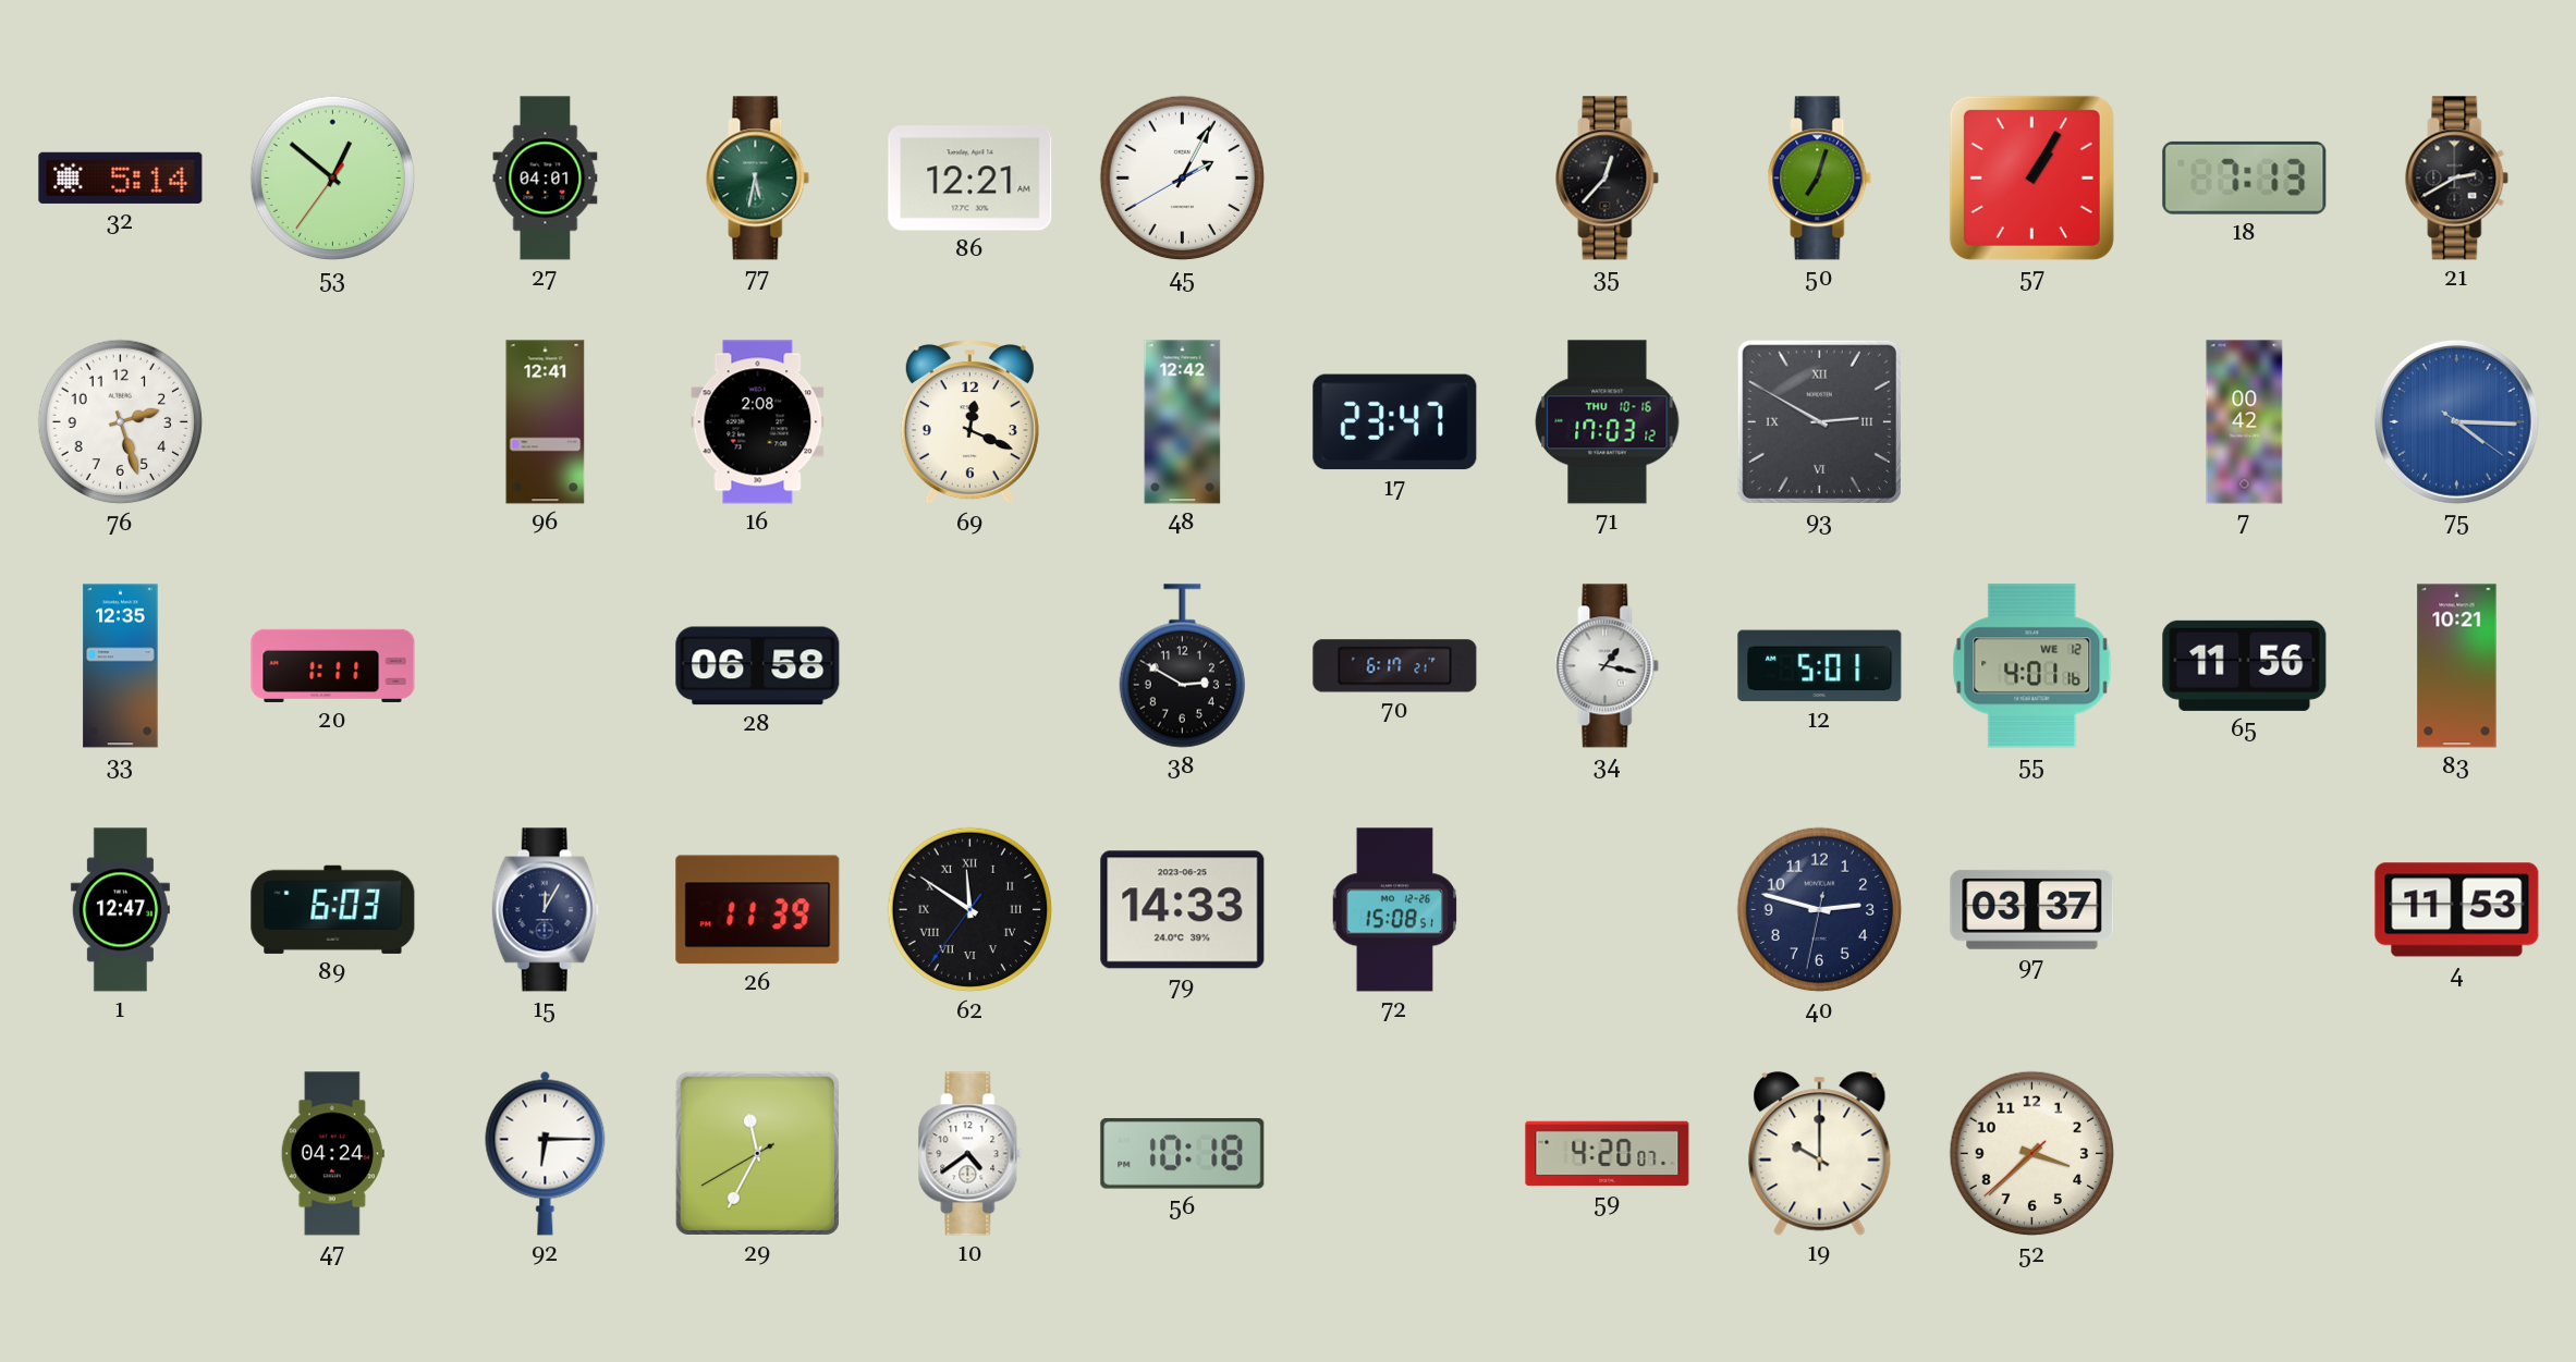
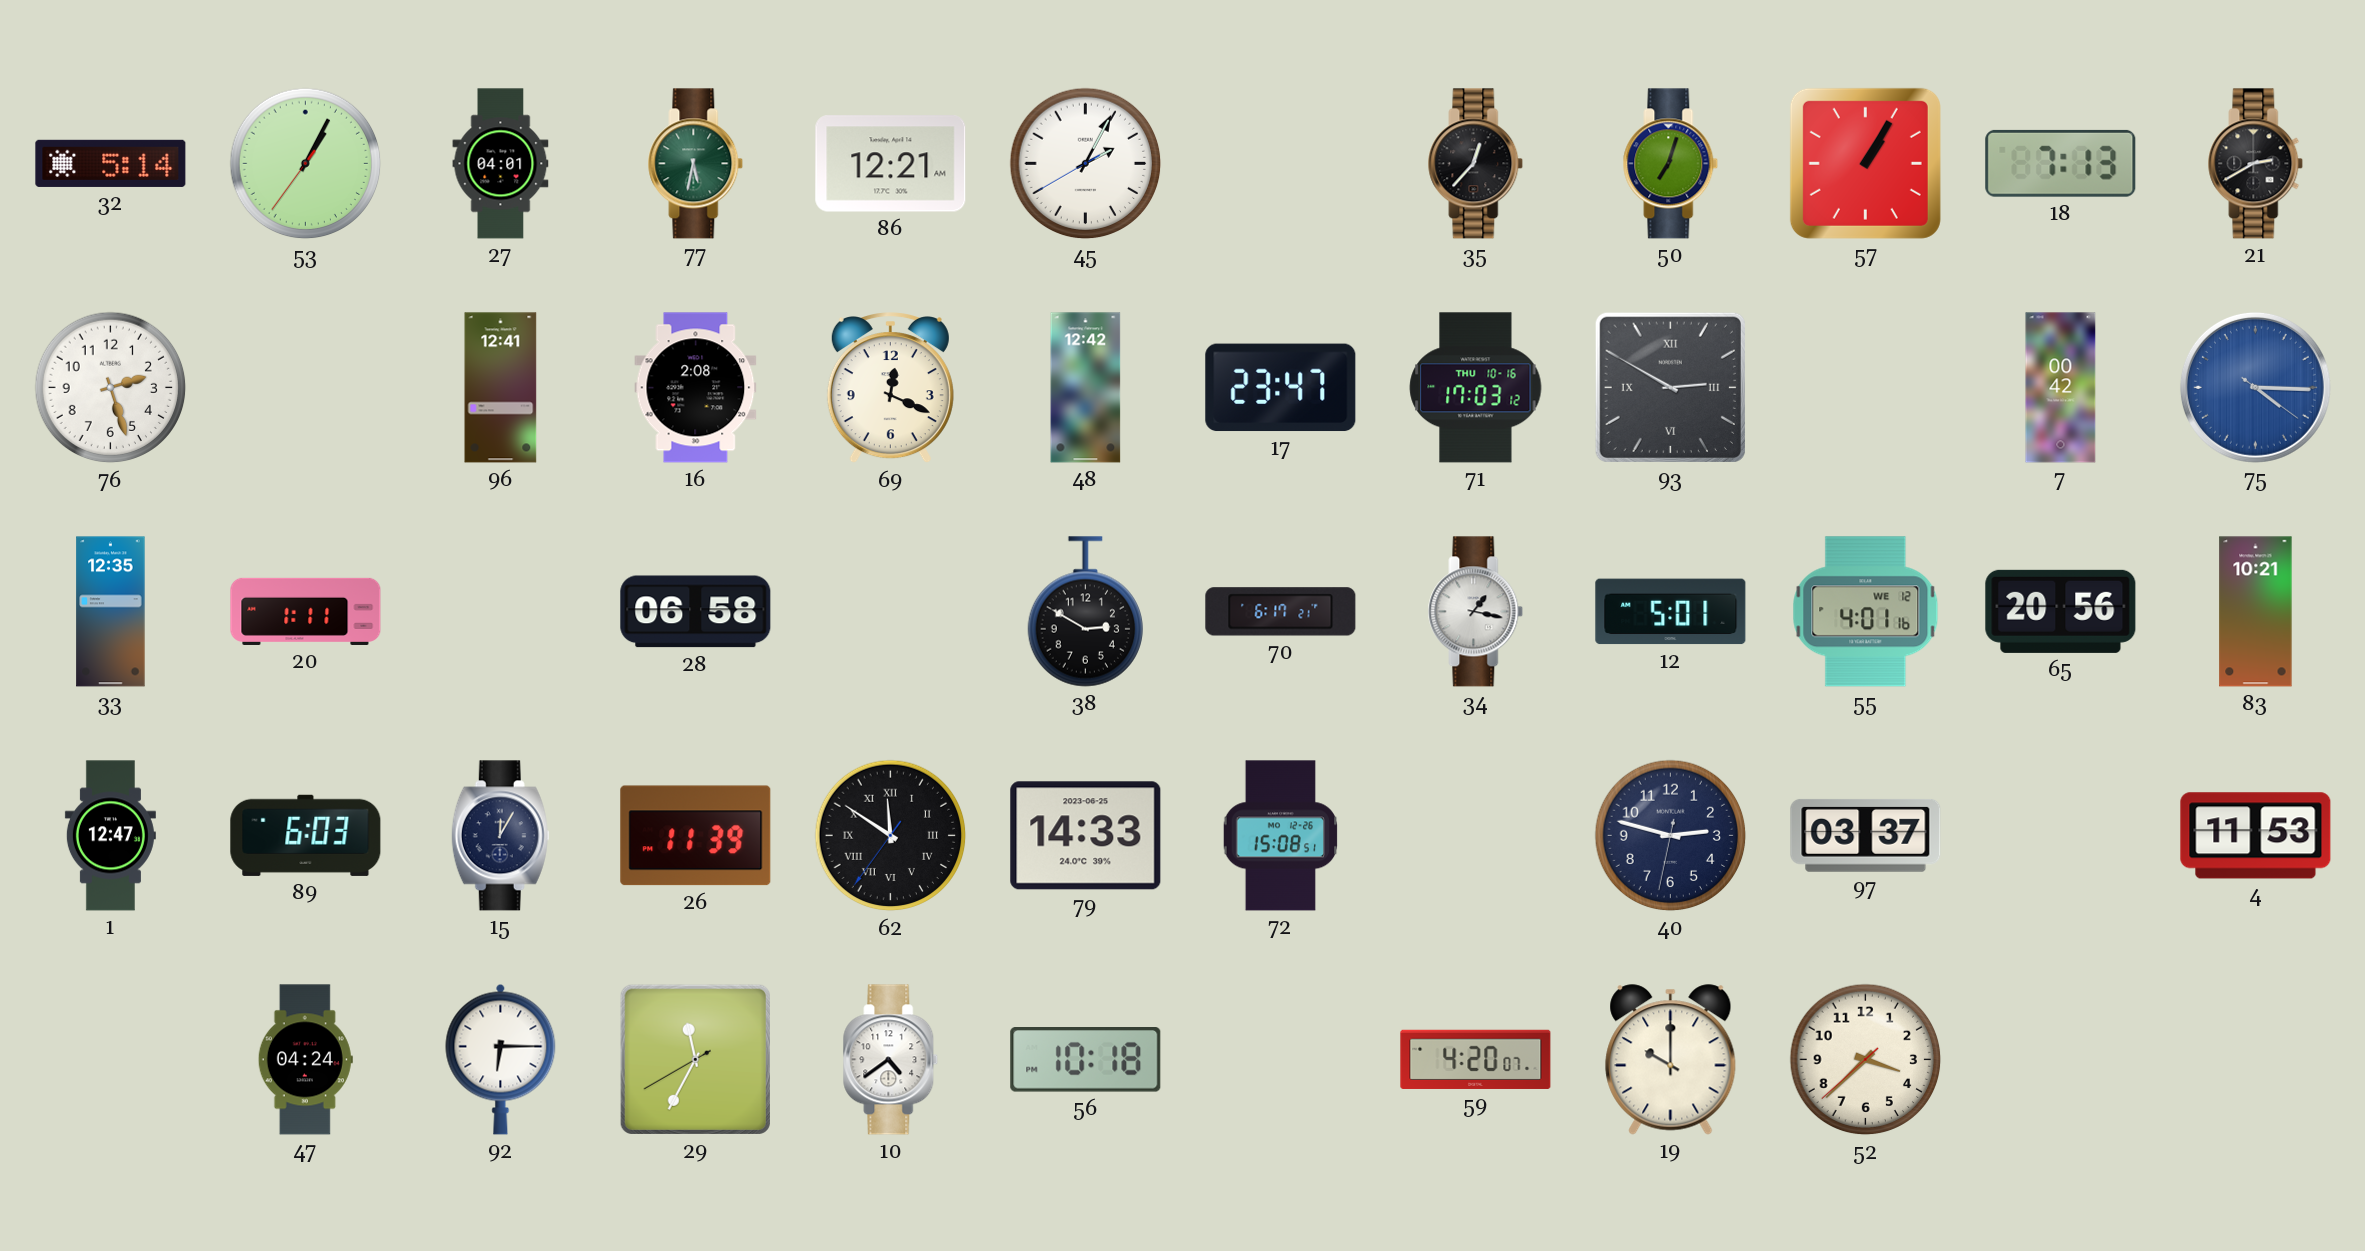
53: 12:51 -> 1:04 (306, 164)
65: 11:56 -> 20:56 (2061, 611)
